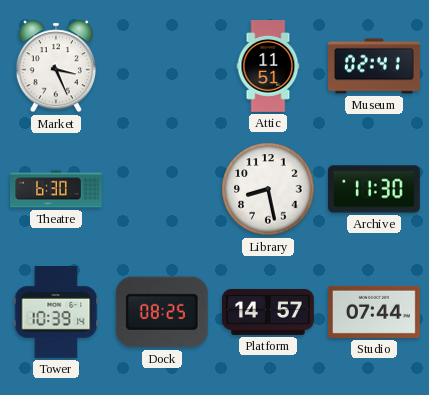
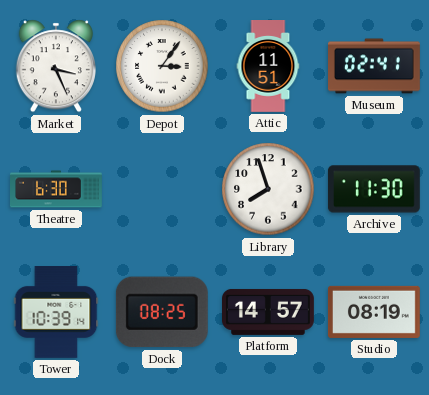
Depot: none -> 3:06 (162, 66)
Library: 8:28 -> 7:57 (268, 189)
Studio: 07:44 -> 08:19 (374, 312)
